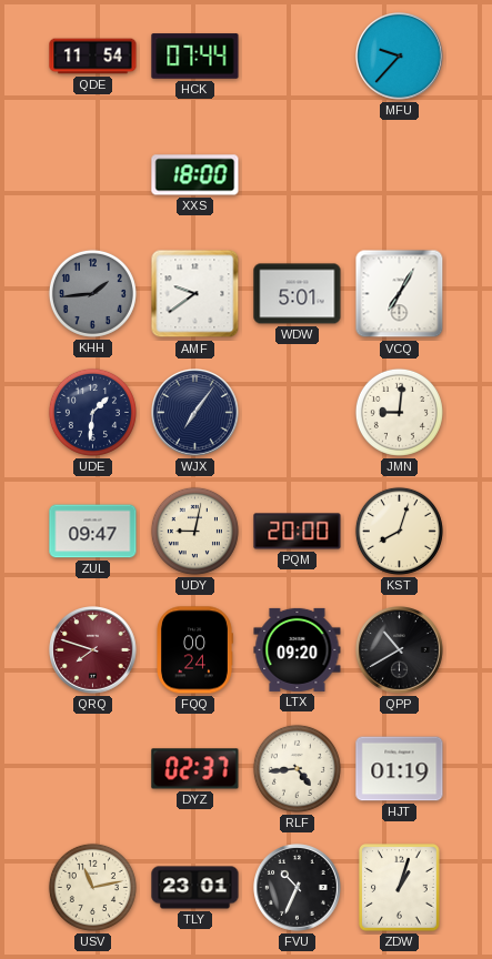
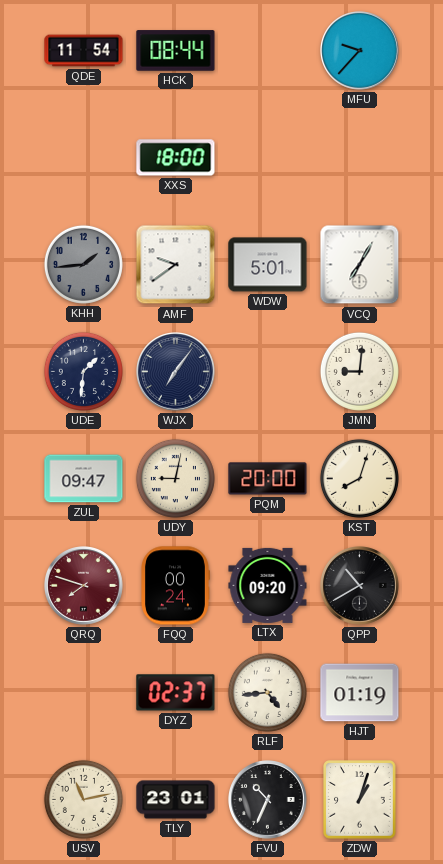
HCK: 07:44 -> 08:44 (176, 51)
